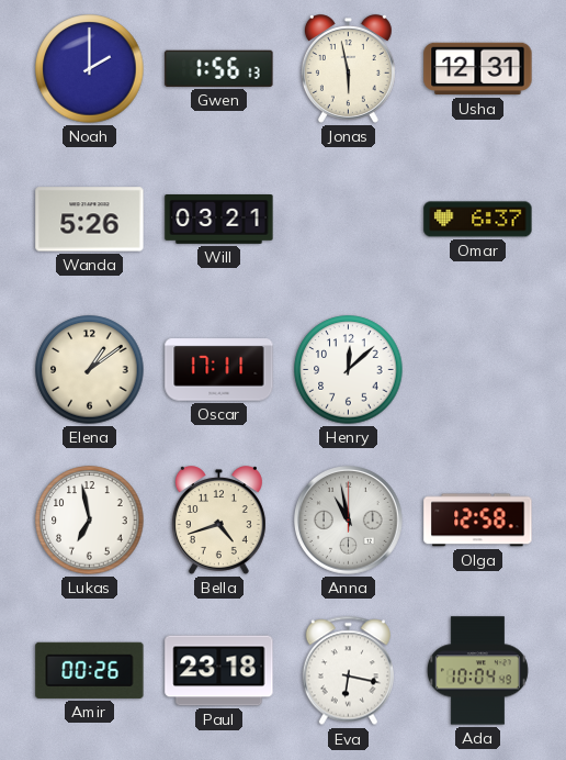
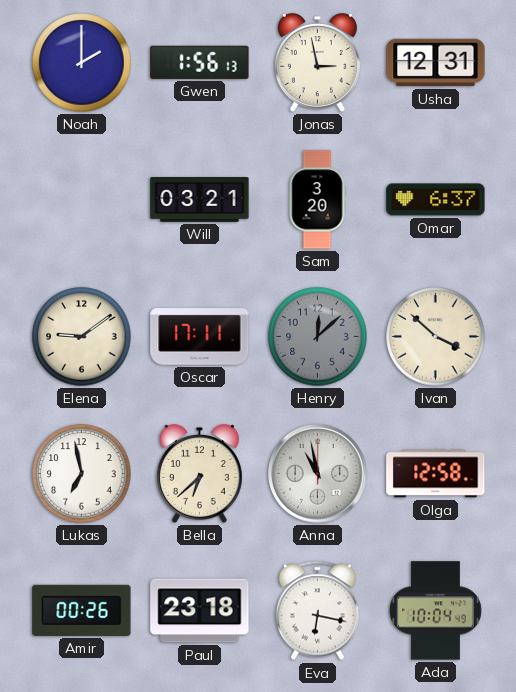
Jonas: 5:58 -> 2:58 (317, 63)
Wanda: 5:26 -> none (90, 220)
Sam: none -> 3:20 (317, 200)
Elena: 1:09 -> 9:09 (82, 337)
Henry dial: white -> grey (318, 337)
Ivan: none -> 3:52 (436, 337)
Bella: 4:42 -> 6:38 (199, 474)
